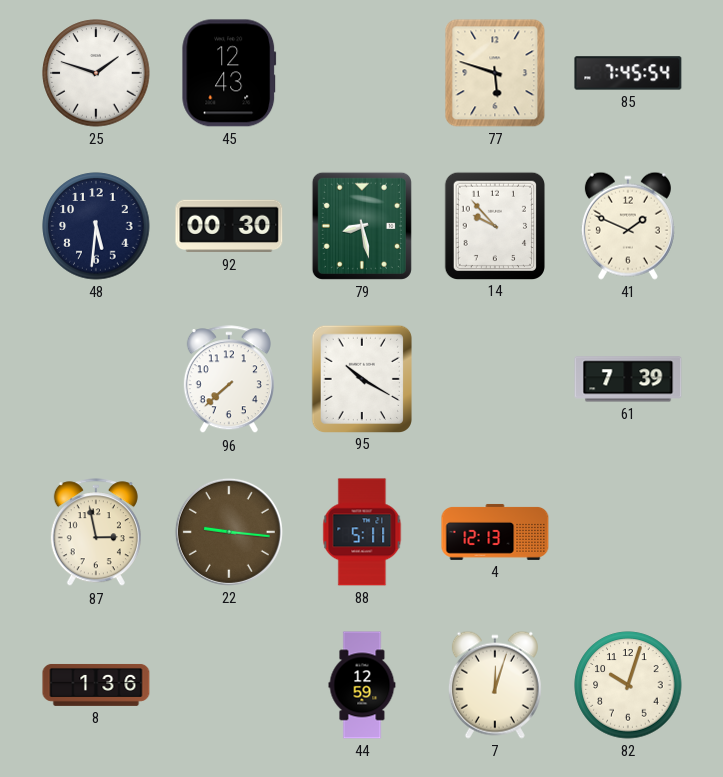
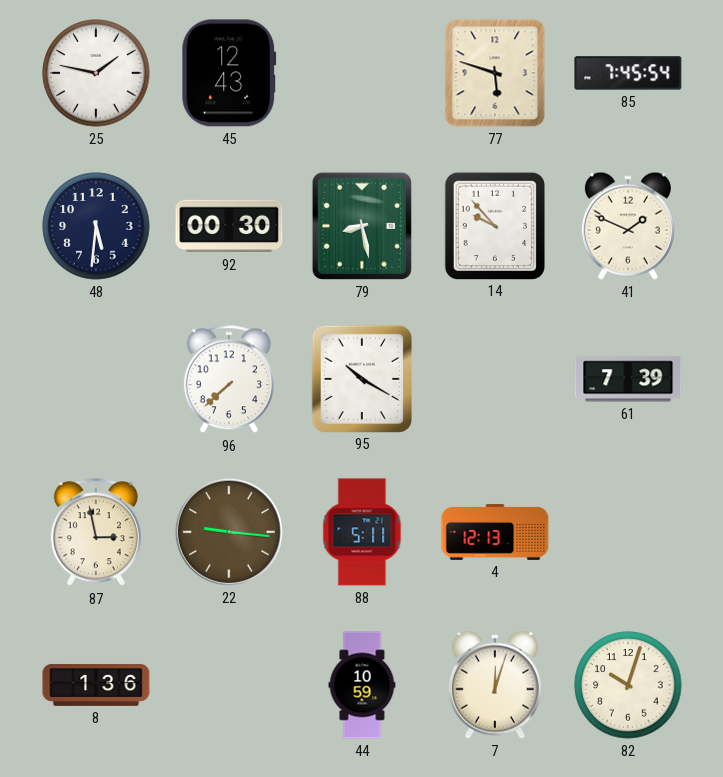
25: 1:48 -> 1:47 (96, 73)
44: 12:59 -> 10:59 (362, 685)
